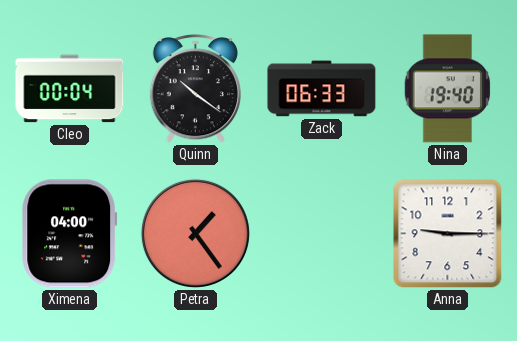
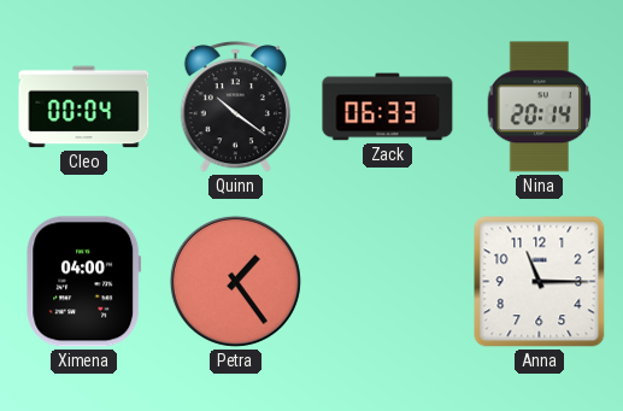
Nina: 19:40 -> 20:14 (540, 107)
Anna: 9:15 -> 11:15 (540, 282)
